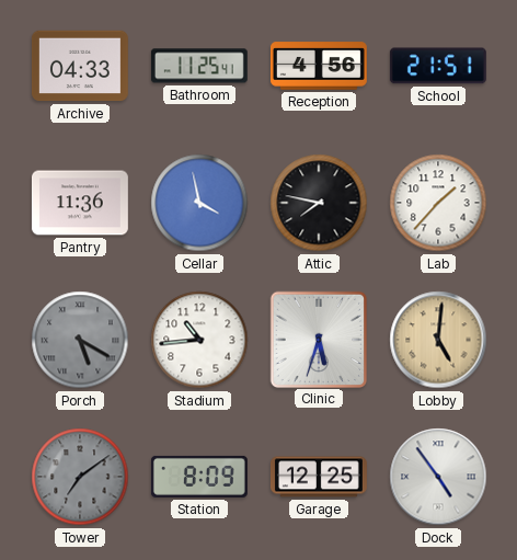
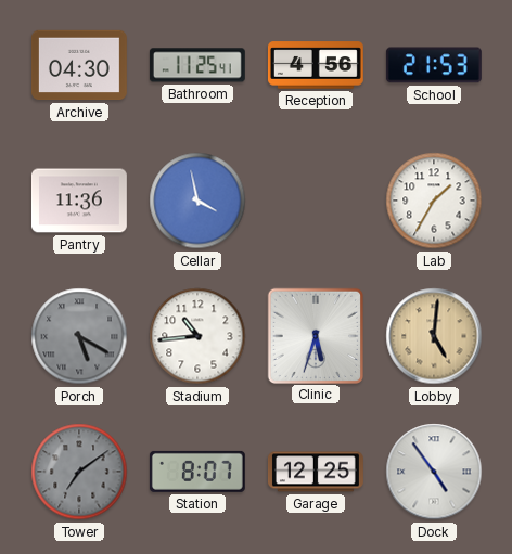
Archive: 04:33 -> 04:30 (79, 65)
School: 21:51 -> 21:53 (434, 65)
Attic: 7:47 -> none (319, 203)
Lab: 1:37 -> 1:35 (434, 201)
Station: 8:09 -> 8:07 (197, 472)
